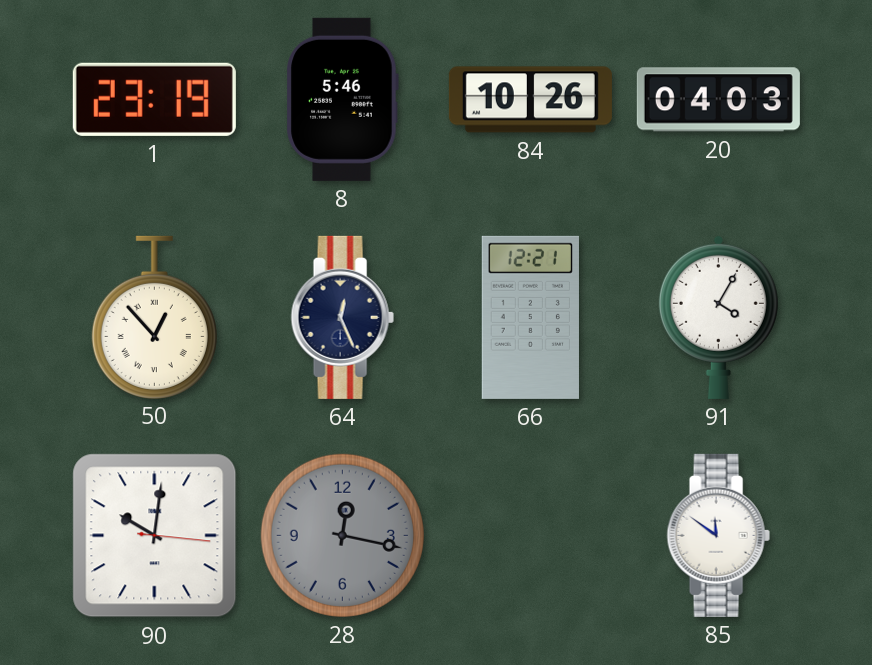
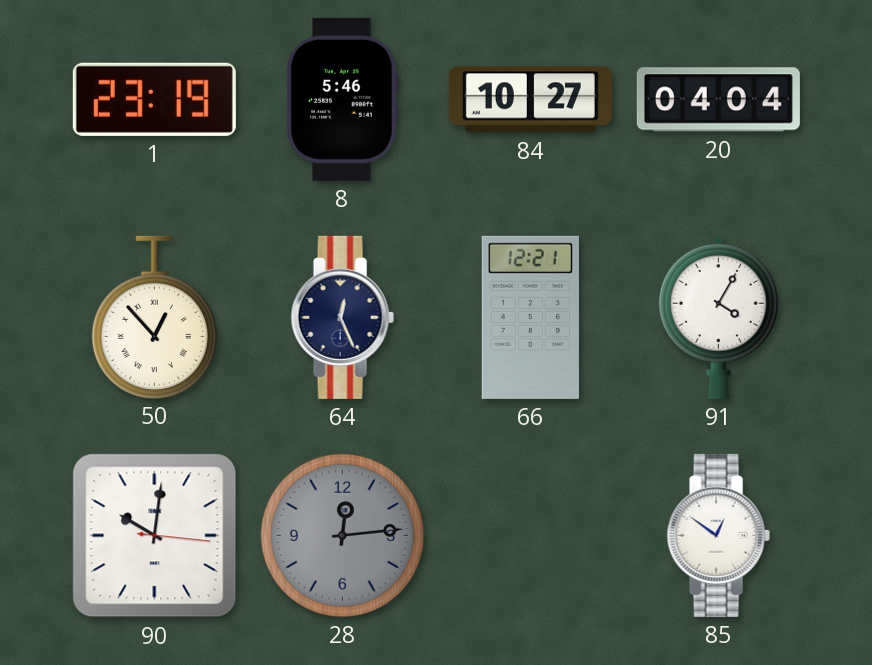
84: 10:26 -> 10:27 (530, 100)
20: 04:03 -> 04:04 (718, 100)
28: 12:17 -> 12:14 (342, 535)
85: 11:51 -> 12:51 (718, 535)
